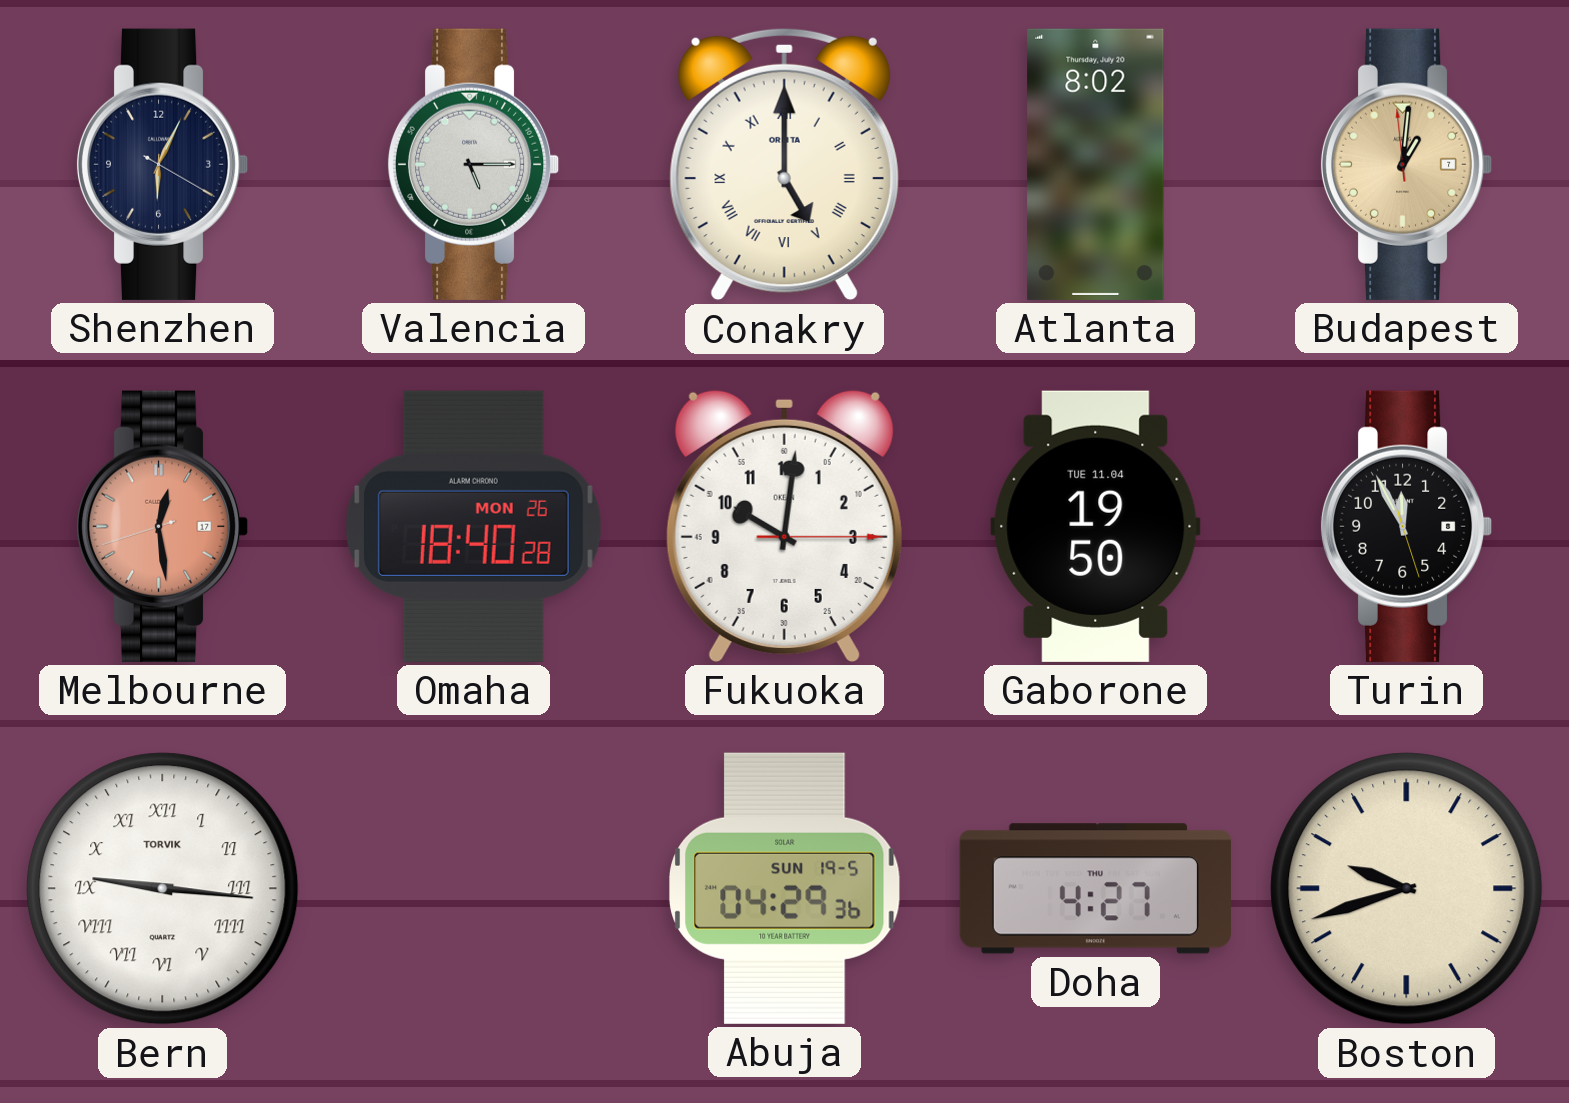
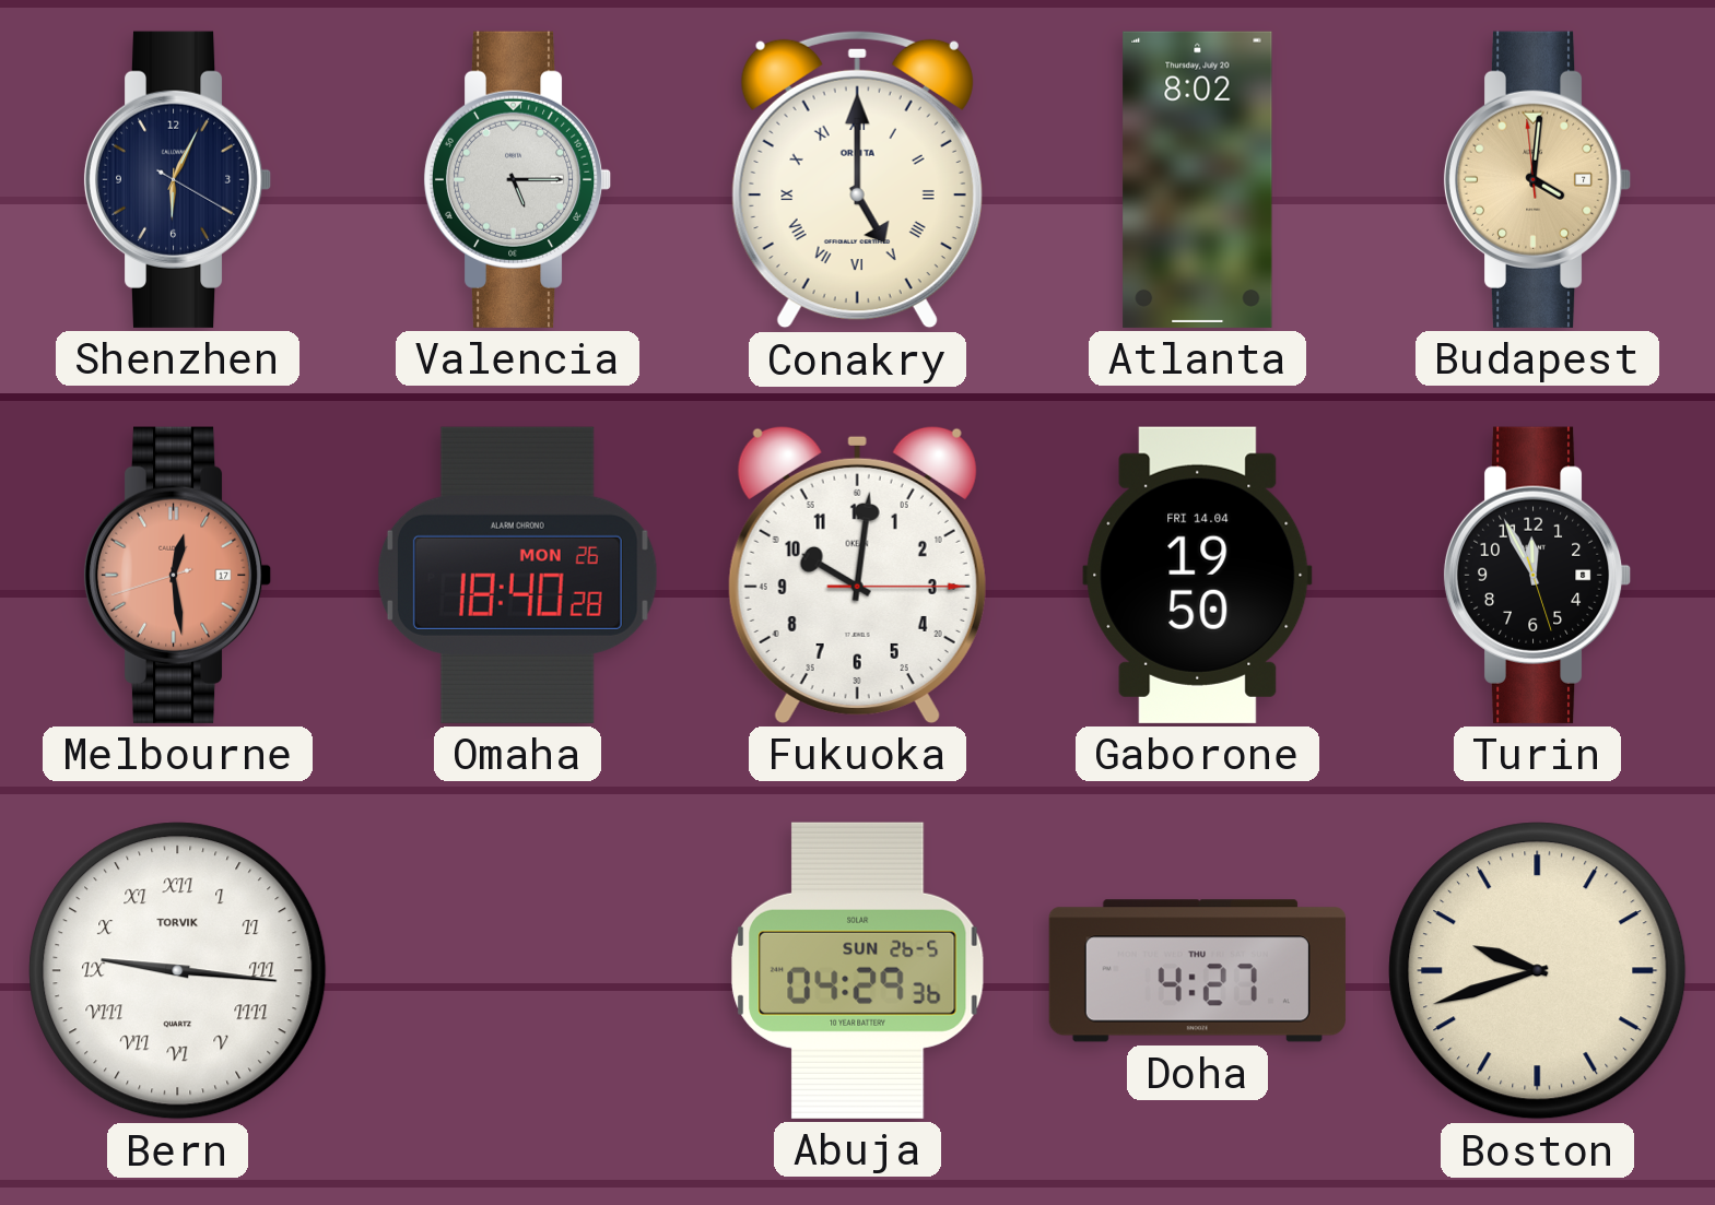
Budapest: 1:00 -> 4:00 (1537, 179)
Gaborone date: TUE 11.04 -> FRI 14.04 (1198, 575)
Abuja date: SUN 19-5 -> SUN 26-5 (858, 970)
